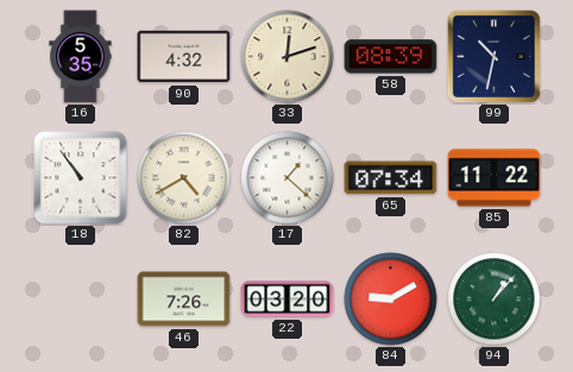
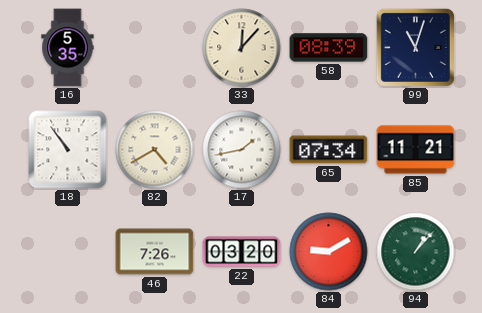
90: 4:32 -> none (184, 57)
33: 12:12 -> 12:07 (242, 48)
99: 10:32 -> 11:03 (415, 47)
17: 1:22 -> 1:43 (242, 150)
85: 11:22 -> 11:21 (416, 150)
